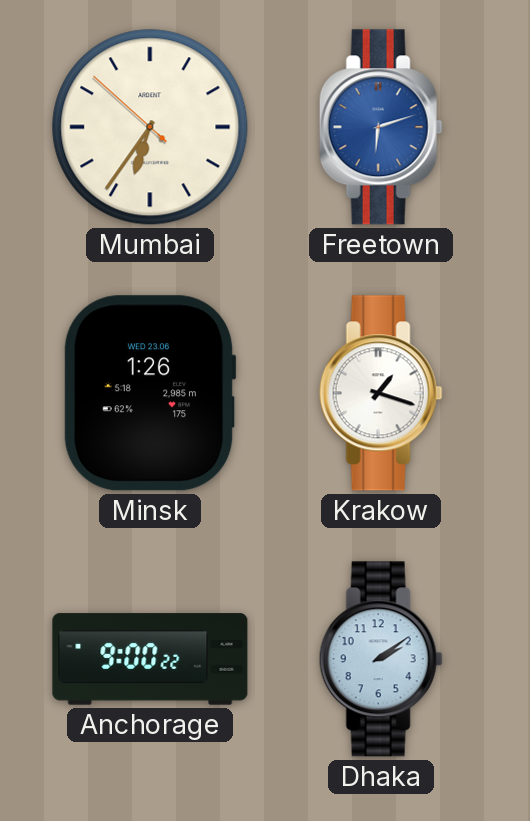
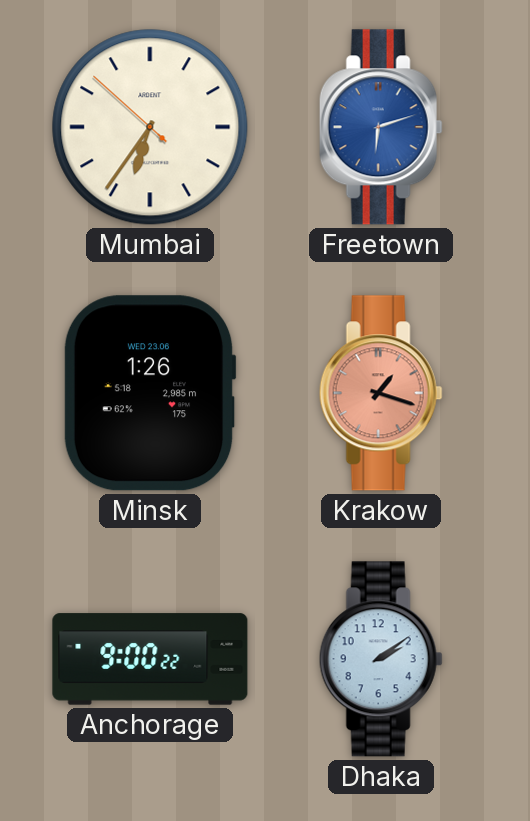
Krakow dial: white -> salmon (381, 393)
